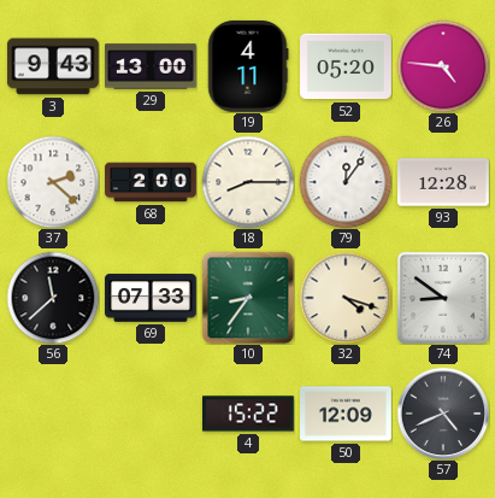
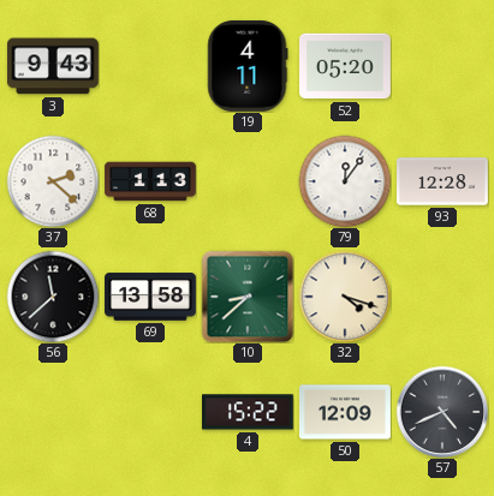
29: 13:00 -> none (152, 66)
26: 4:46 -> none (443, 66)
68: 2:00 -> 1:13 (150, 181)
18: 8:15 -> none (248, 182)
69: 07:33 -> 13:58 (151, 297)
10: 8:36 -> 8:38 (248, 297)
74: 8:51 -> none (443, 298)
